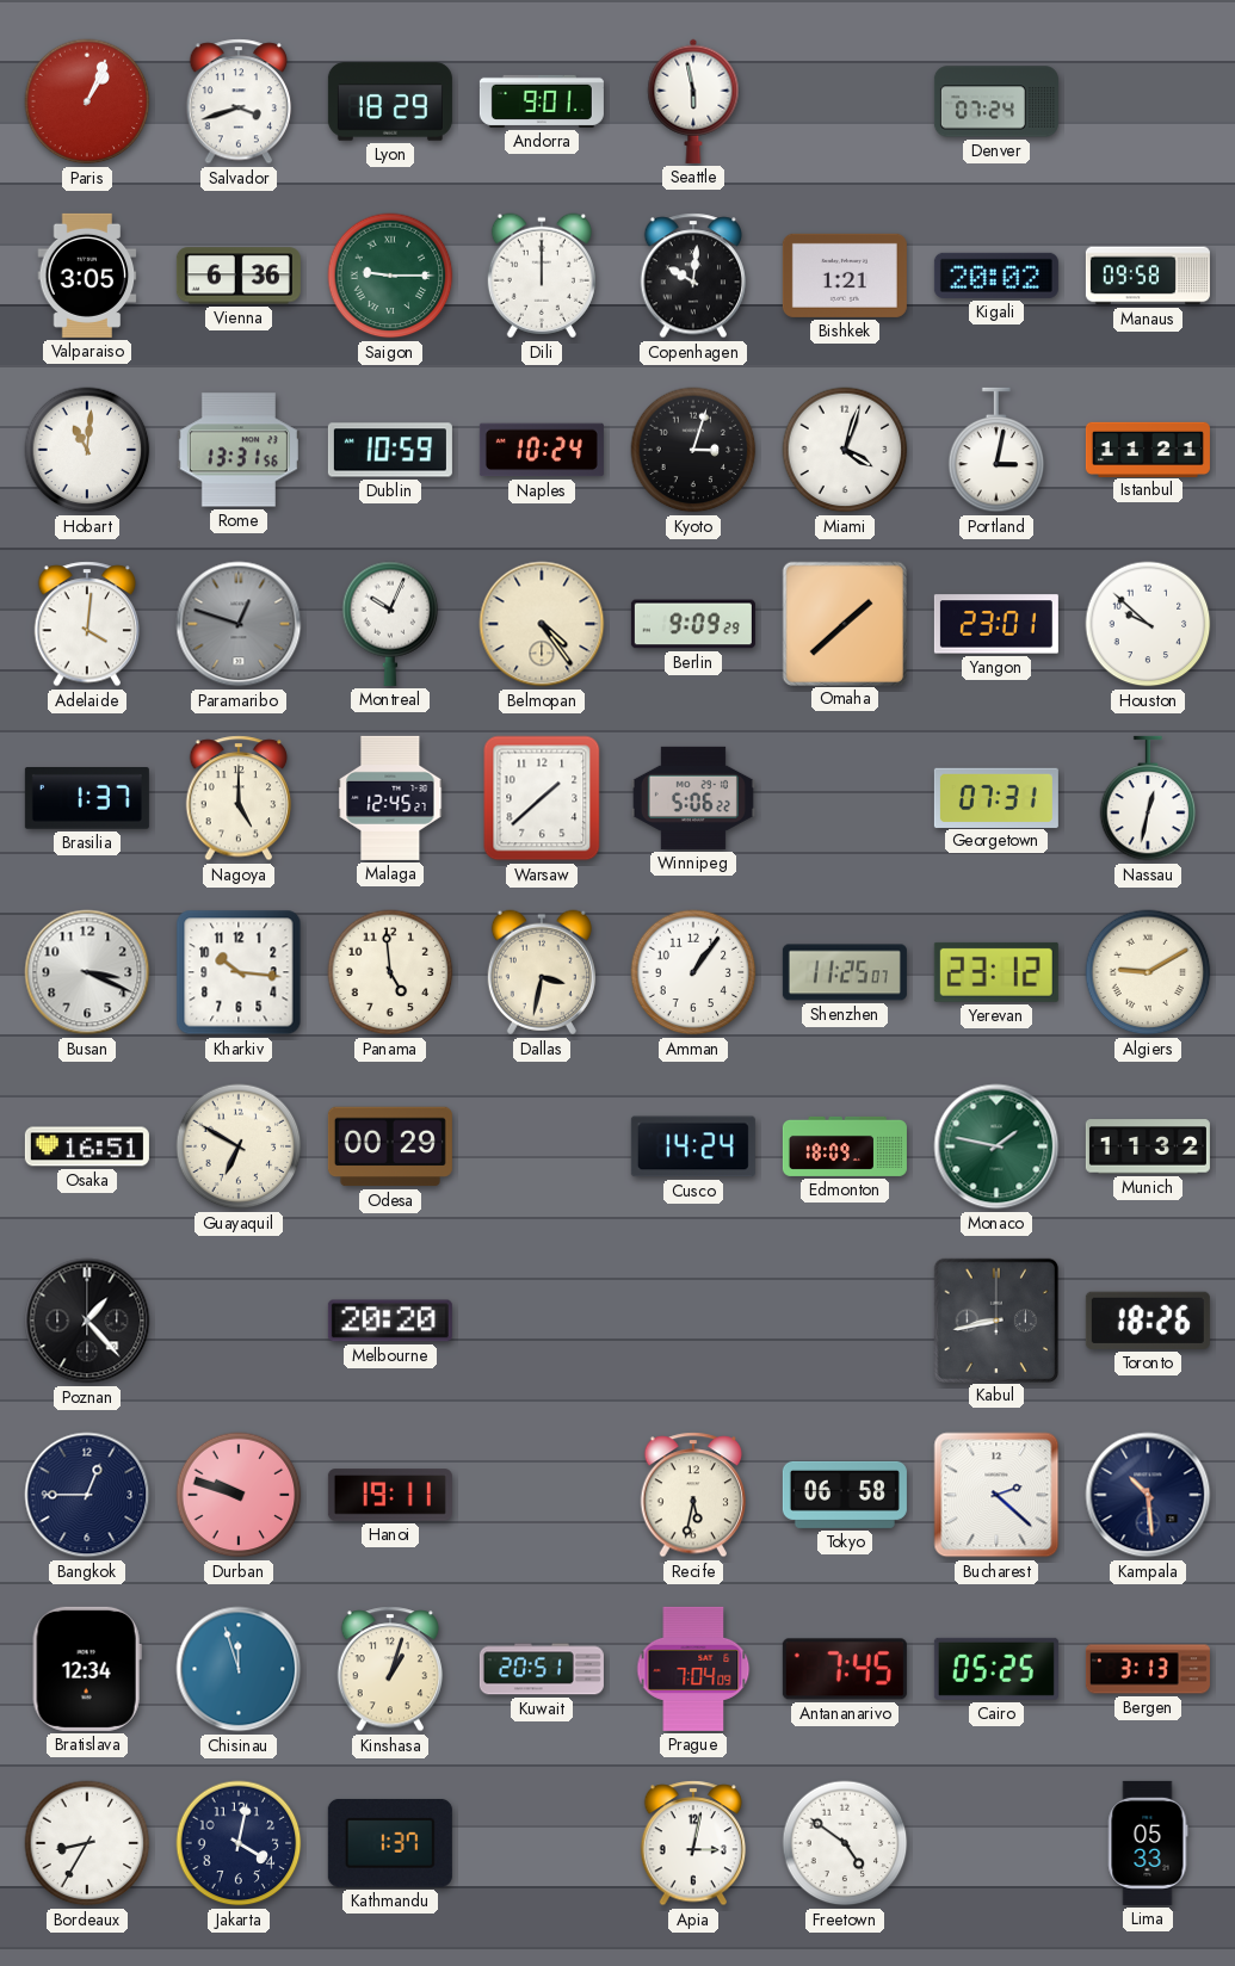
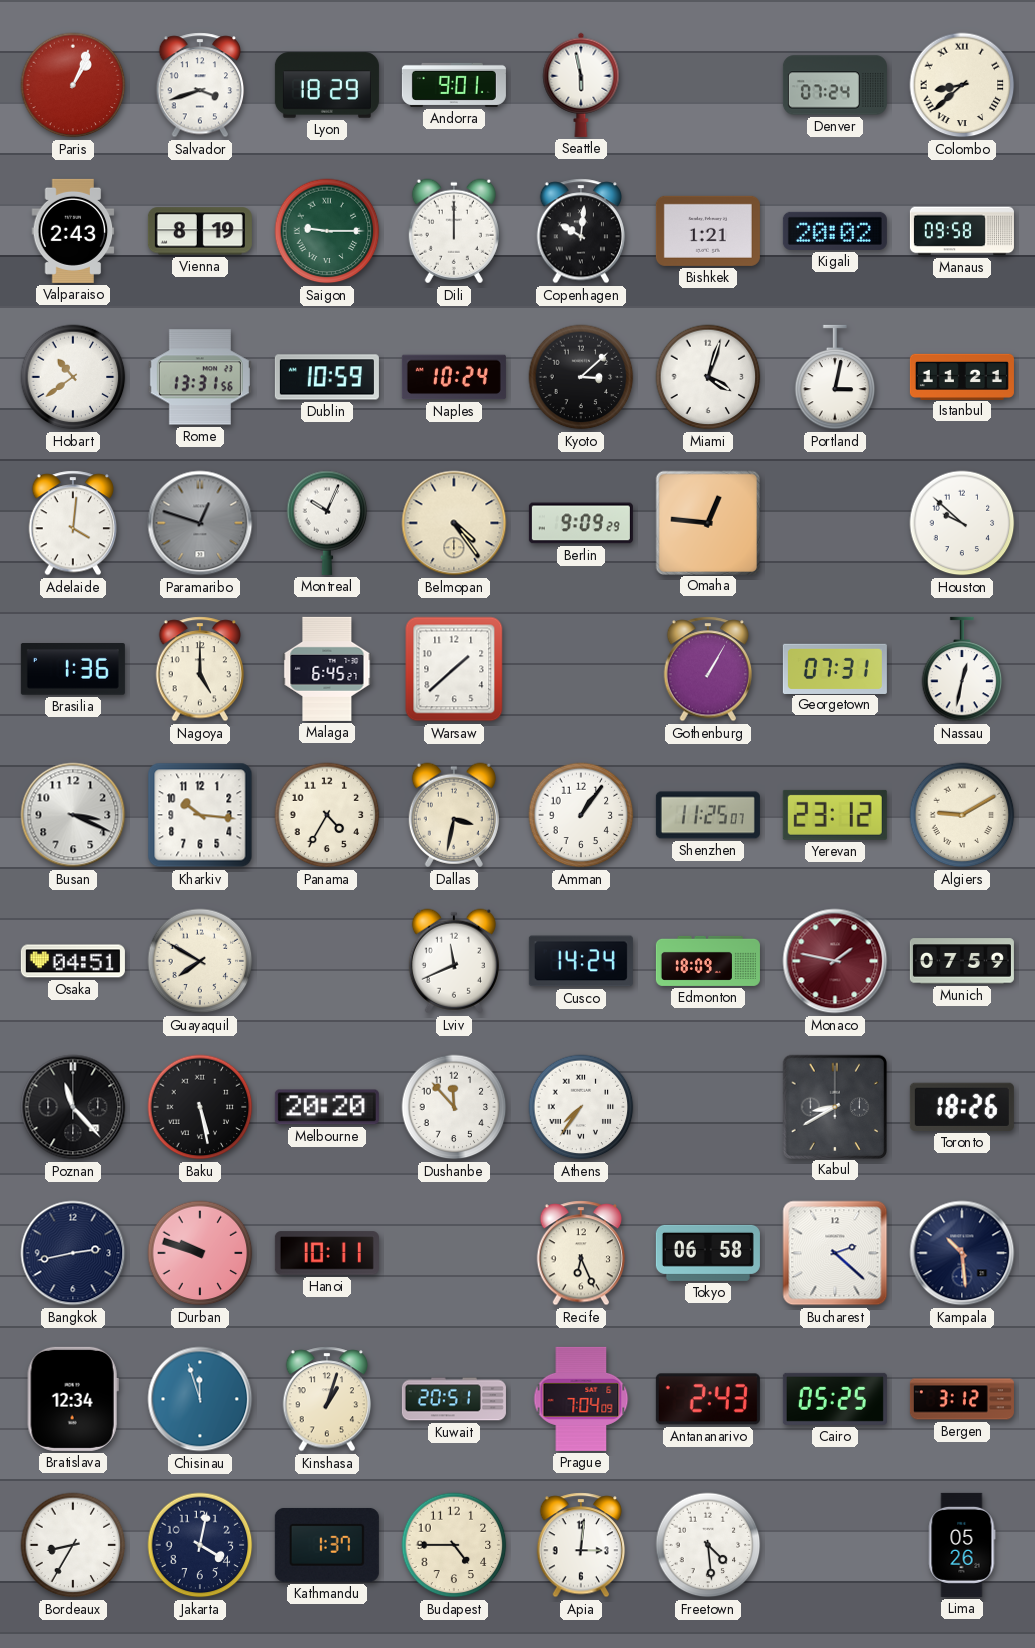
Colombo: none -> 8:38 (962, 85)
Valparaiso: 3:05 -> 2:43 (73, 231)
Vienna: 6:36 -> 8:19 (200, 231)
Hobart: 11:01 -> 10:39 (73, 377)
Kyoto: 3:03 -> 3:08 (581, 377)
Omaha: 1:38 -> 12:46 (707, 522)
Yangon: 23:01 -> none (996, 624)
Brasilia: 1:37 -> 1:36 (73, 670)
Malaga: 12:45 -> 6:45 (327, 669)
Winnipeg: 5:06 -> none (693, 798)
Gothenburg: none -> 1:05 (708, 669)
Panama: 4:59 -> 4:35 (327, 815)
Osaka: 16:51 -> 04:51 (73, 961)
Guayaquil: 6:50 -> 7:50 (200, 961)
Odesa: 00:29 -> none (390, 1146)
Lviv: none -> 11:41 (454, 961)
Monaco dial: green -> burgundy (835, 961)
Munich: 11:32 -> 07:59 (962, 961)
Poznan: 1:23 -> 11:23 (73, 1107)
Baku: none -> 5:28 (200, 1107)
Dushanbe: none -> 11:53 (454, 1107)
Athens: none -> 7:36 (581, 1107)
Kabul: 8:43 -> 8:40 (834, 1106)
Bangkok: 12:45 -> 2:43 (73, 1253)
Hanoi: 19:11 -> 10:11 (327, 1253)
Recife: 5:32 -> 6:26 (581, 1253)
Antananarivo: 7:45 -> 2:43 (708, 1399)
Bergen: 3:13 -> 3:12 (962, 1399)
Budapest: none -> 4:45 (454, 1545)
Apia: 3:02 -> 3:01 (581, 1545)
Freetown: 4:51 -> 4:29 (708, 1545)
Lima: 05:33 -> 05:26 (962, 1545)
